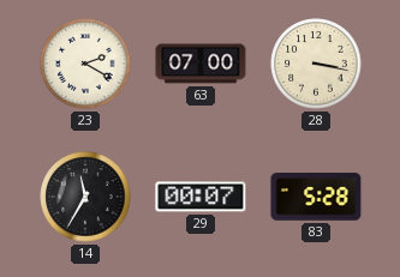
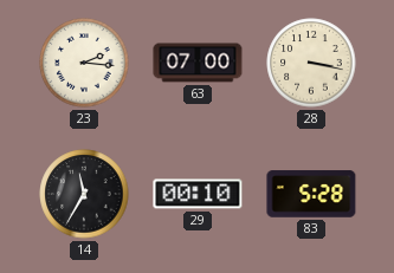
23: 2:20 -> 2:16 (84, 63)
29: 00:07 -> 00:10 (198, 194)
